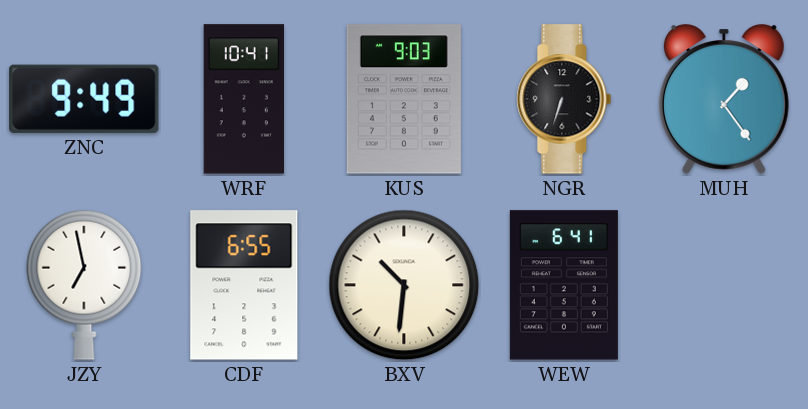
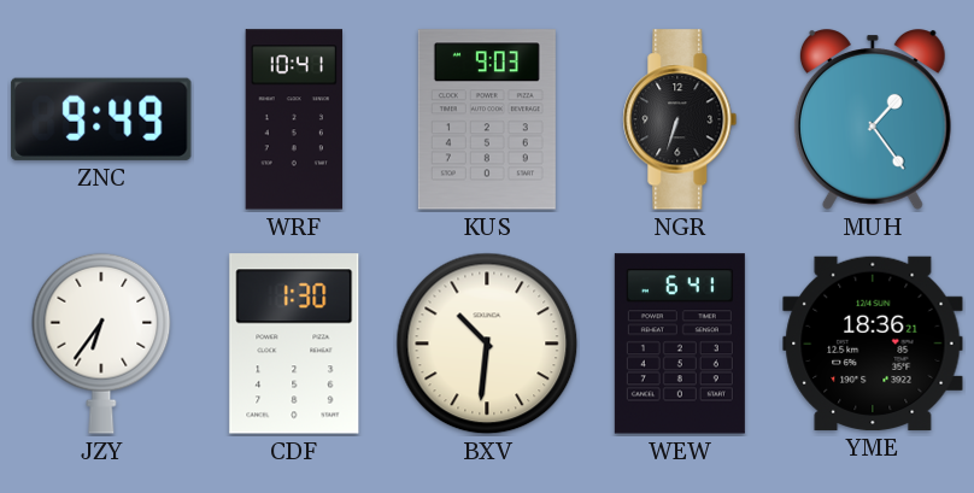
JZY: 6:58 -> 6:36 (101, 344)
CDF: 6:55 -> 1:30 (294, 344)
YME: none -> 18:36 (873, 344)
